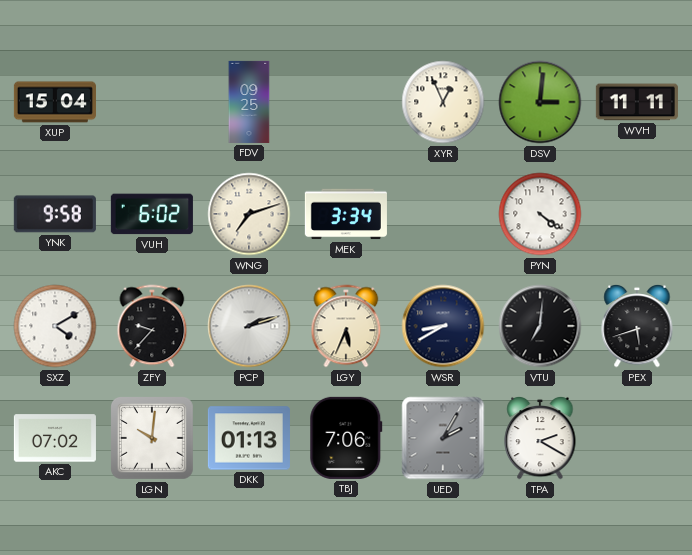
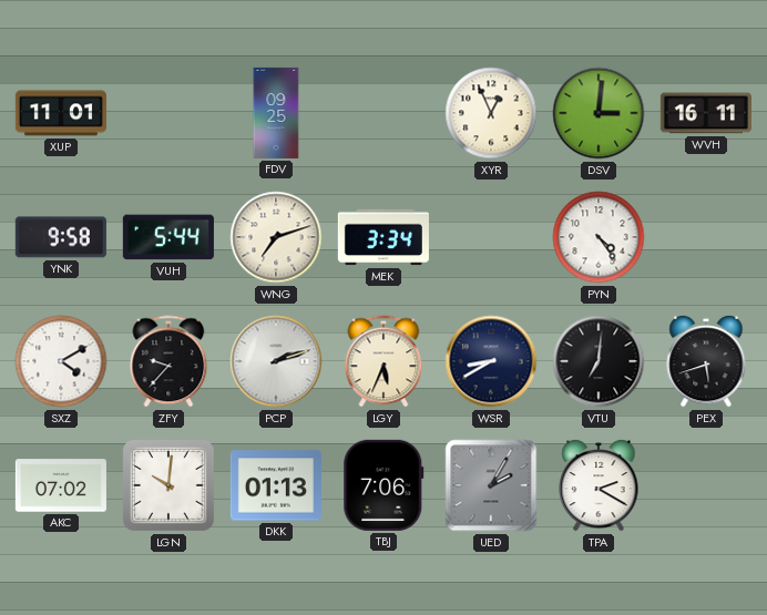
XUP: 15:04 -> 11:01 (61, 113)
WVH: 11:11 -> 16:11 (706, 113)
VUH: 6:02 -> 5:44 (168, 237)
PYN: 4:21 -> 4:24 (599, 237)
